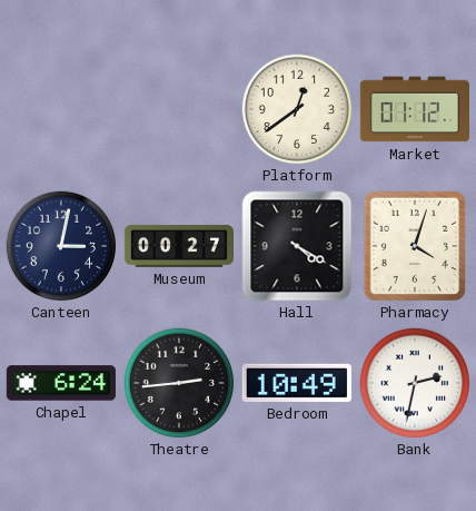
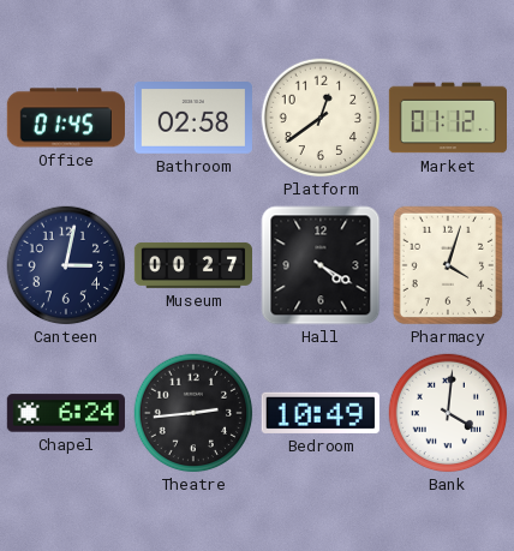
Office: none -> 01:45 (66, 118)
Bathroom: none -> 02:58 (193, 119)
Bank: 2:32 -> 4:01 (448, 413)
